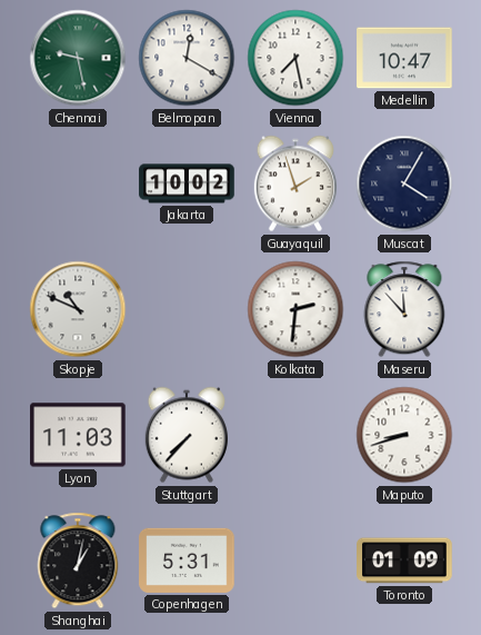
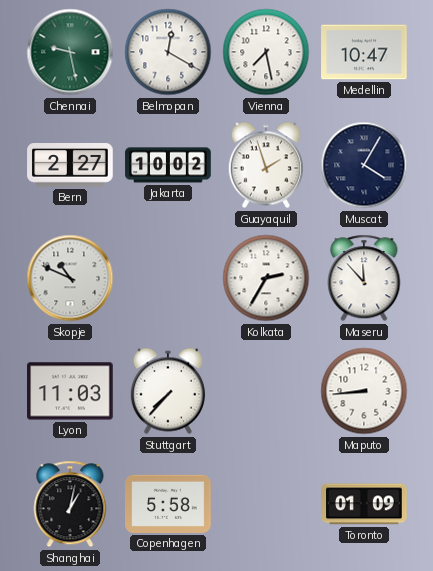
Bern: none -> 2:27 (70, 166)
Kolkata: 2:31 -> 2:35 (266, 278)
Maputo: 8:42 -> 8:44 (364, 391)
Copenhagen: 5:31 -> 5:58 (168, 504)
